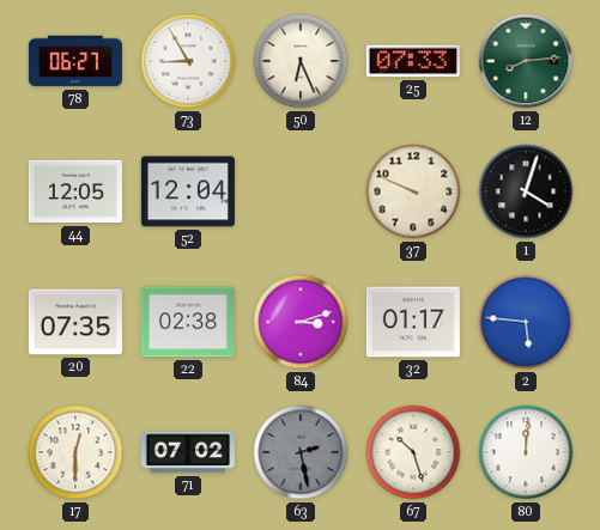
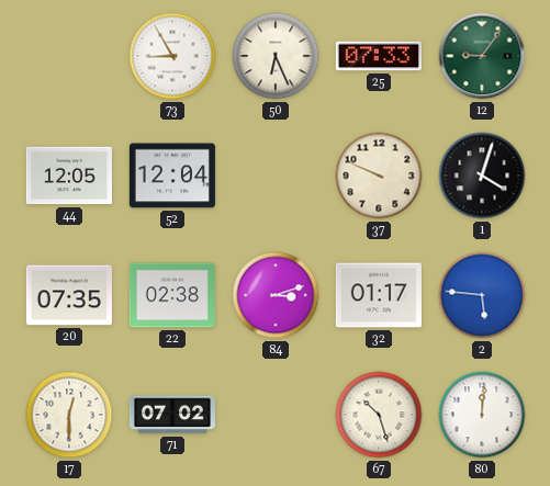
78: 06:27 -> none (75, 61)
12: 8:14 -> 9:06 (482, 56)
63: 2:28 -> none (301, 452)
